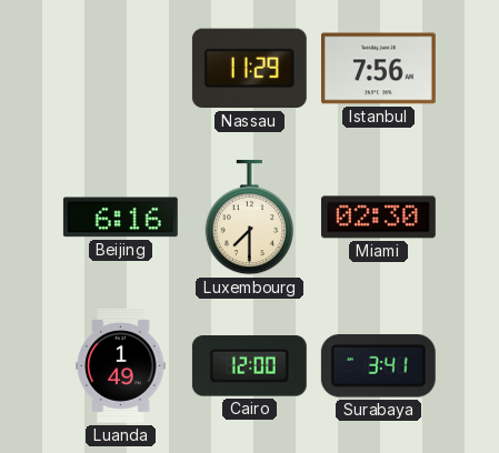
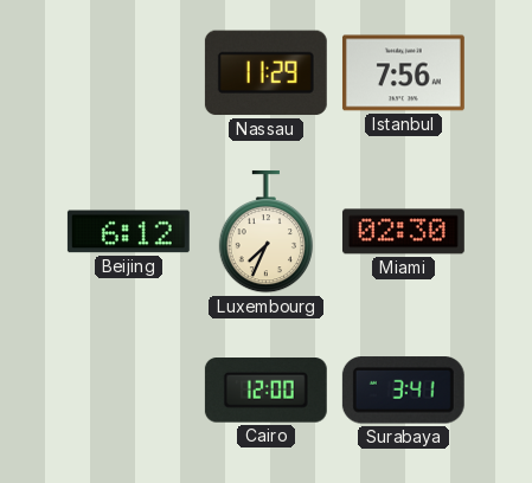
Beijing: 6:16 -> 6:12 (128, 232)
Luxembourg: 7:30 -> 7:34 (265, 232)
Luanda: 1:49 -> none (121, 365)
